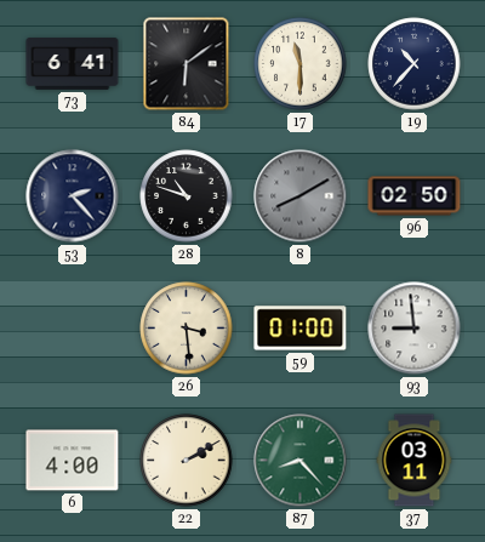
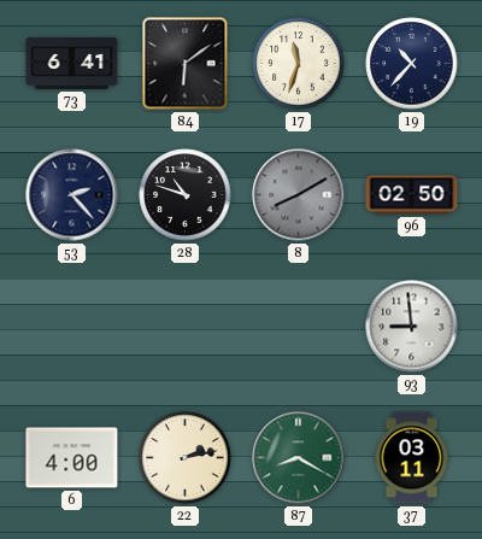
17: 11:30 -> 11:33 (299, 64)
26: 3:29 -> none (187, 329)
59: 01:00 -> none (301, 329)
22: 2:10 -> 2:13 (186, 458)
87: 8:23 -> 8:20 (299, 458)
